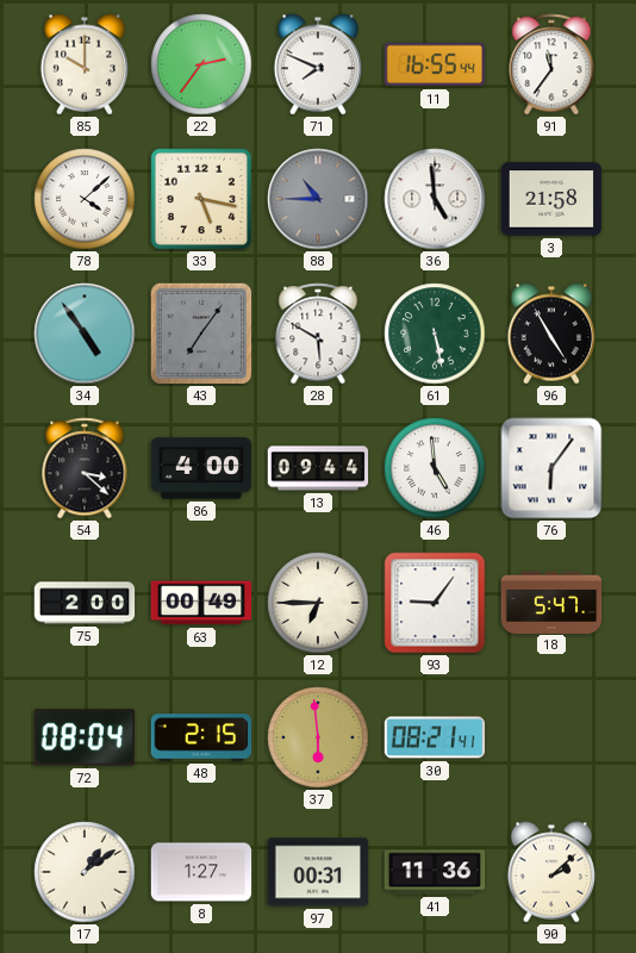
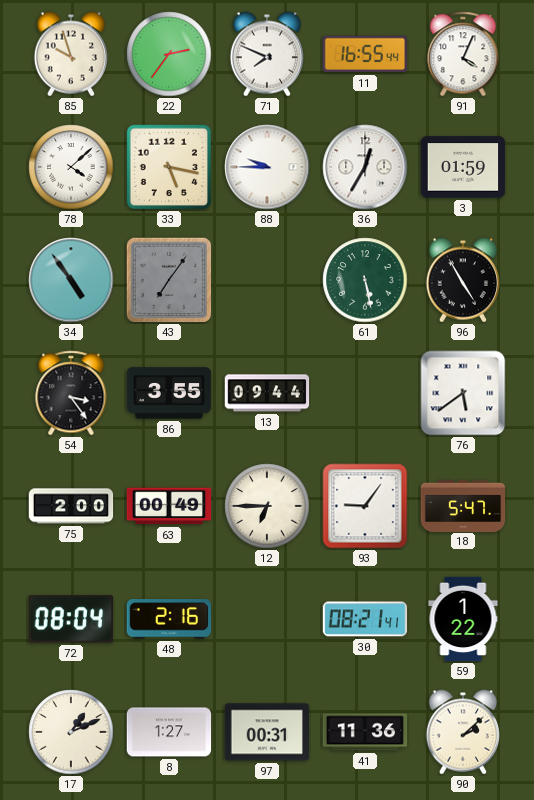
85: 10:00 -> 9:57 (70, 54)
91: 11:36 -> 4:04 (463, 54)
88: 10:45 -> 9:45 (267, 167)
88 dial: grey -> white (267, 167)
36: 4:59 -> 12:35 (365, 167)
3: 21:58 -> 01:59 (463, 167)
28: 5:50 -> none (318, 334)
54: 3:22 -> 3:24 (71, 393)
86: 4:00 -> 3:55 (169, 393)
46: 4:59 -> none (435, 468)
76: 6:06 -> 5:39 (463, 393)
48: 2:15 -> 2:16 (169, 619)
37: 5:59 -> none (318, 737)
59: none -> 1:22 (463, 619)
17: 1:09 -> 1:11 (71, 732)
